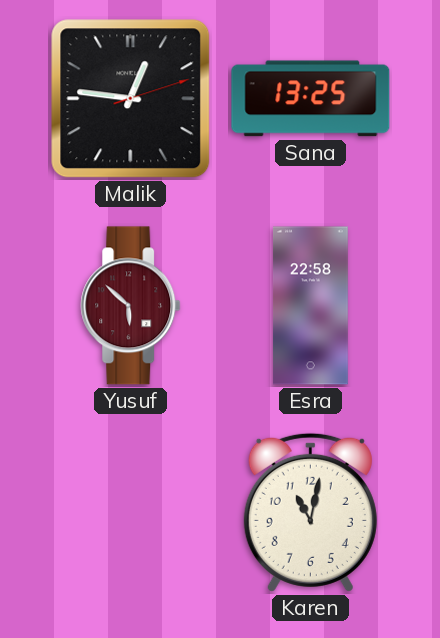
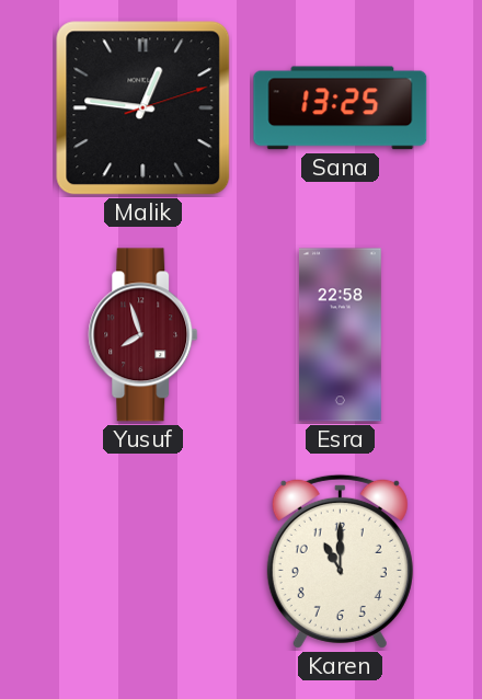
Yusuf: 5:52 -> 7:57 (144, 335)
Karen: 11:02 -> 11:00 (340, 561)
